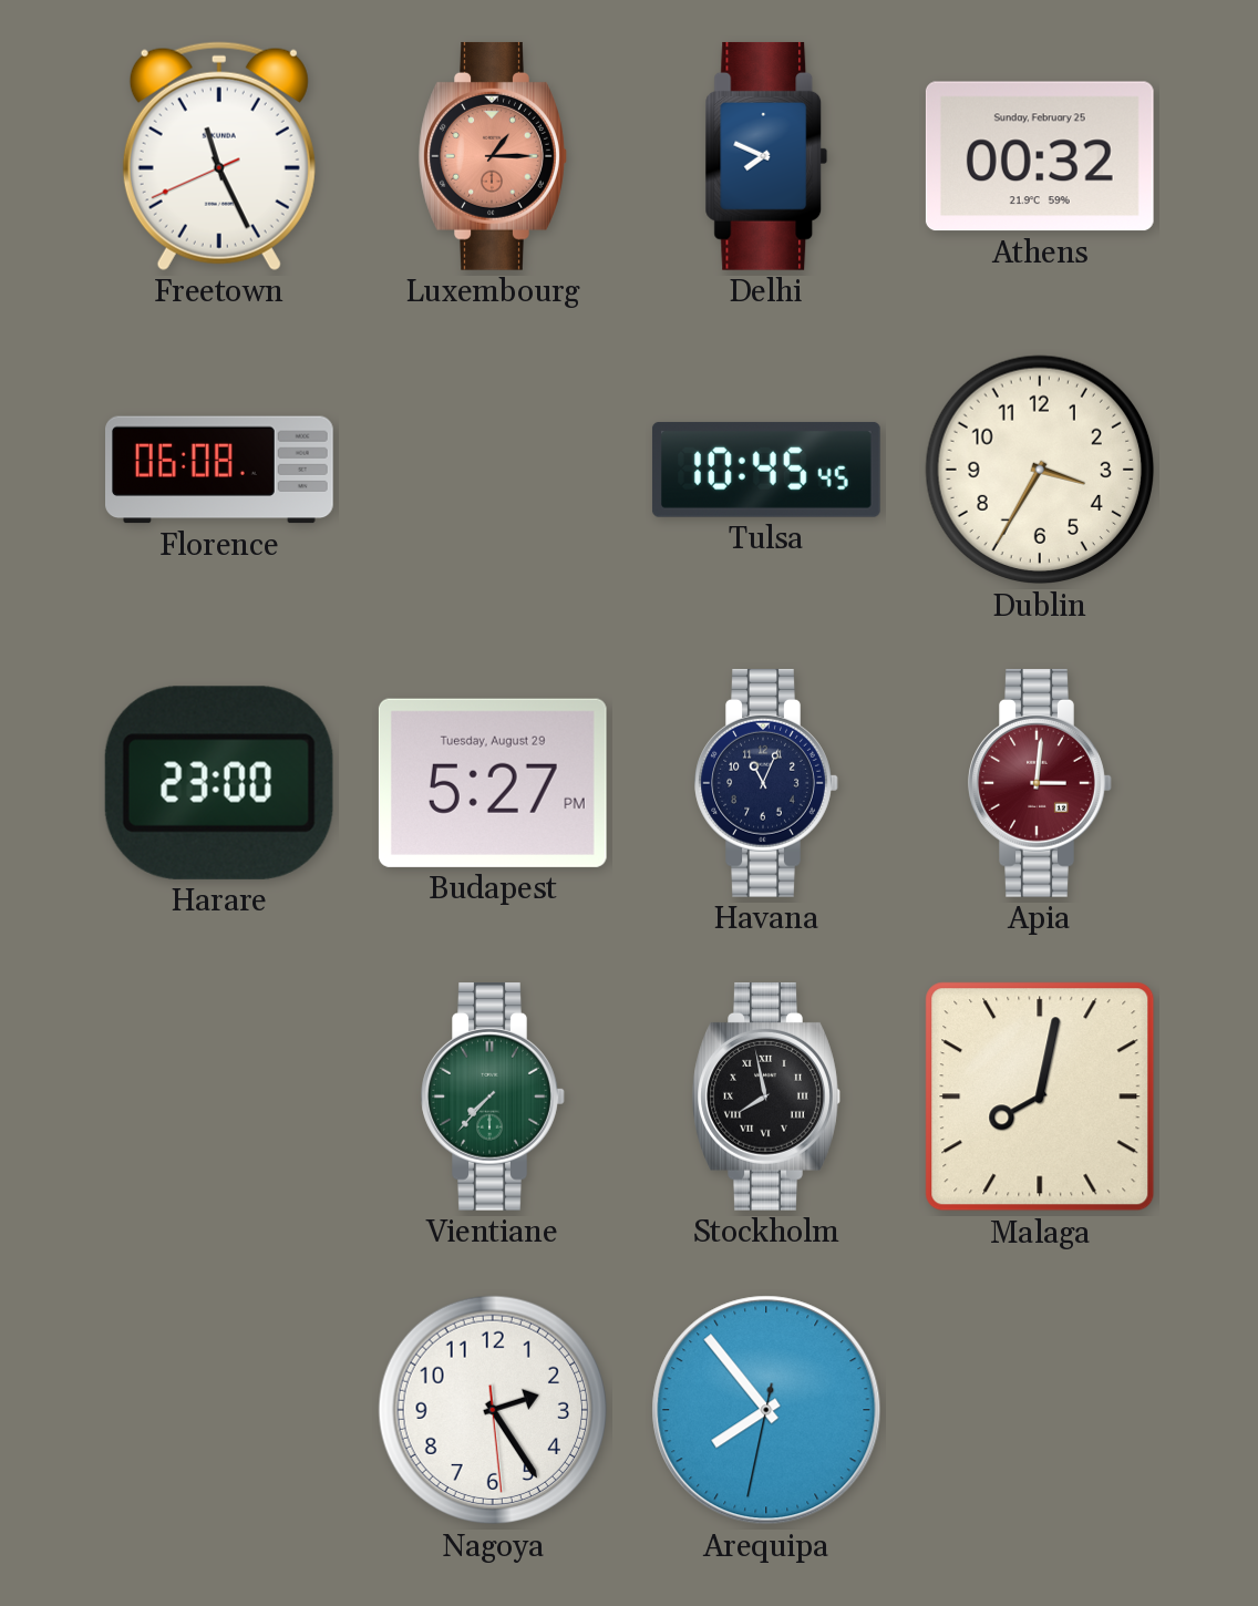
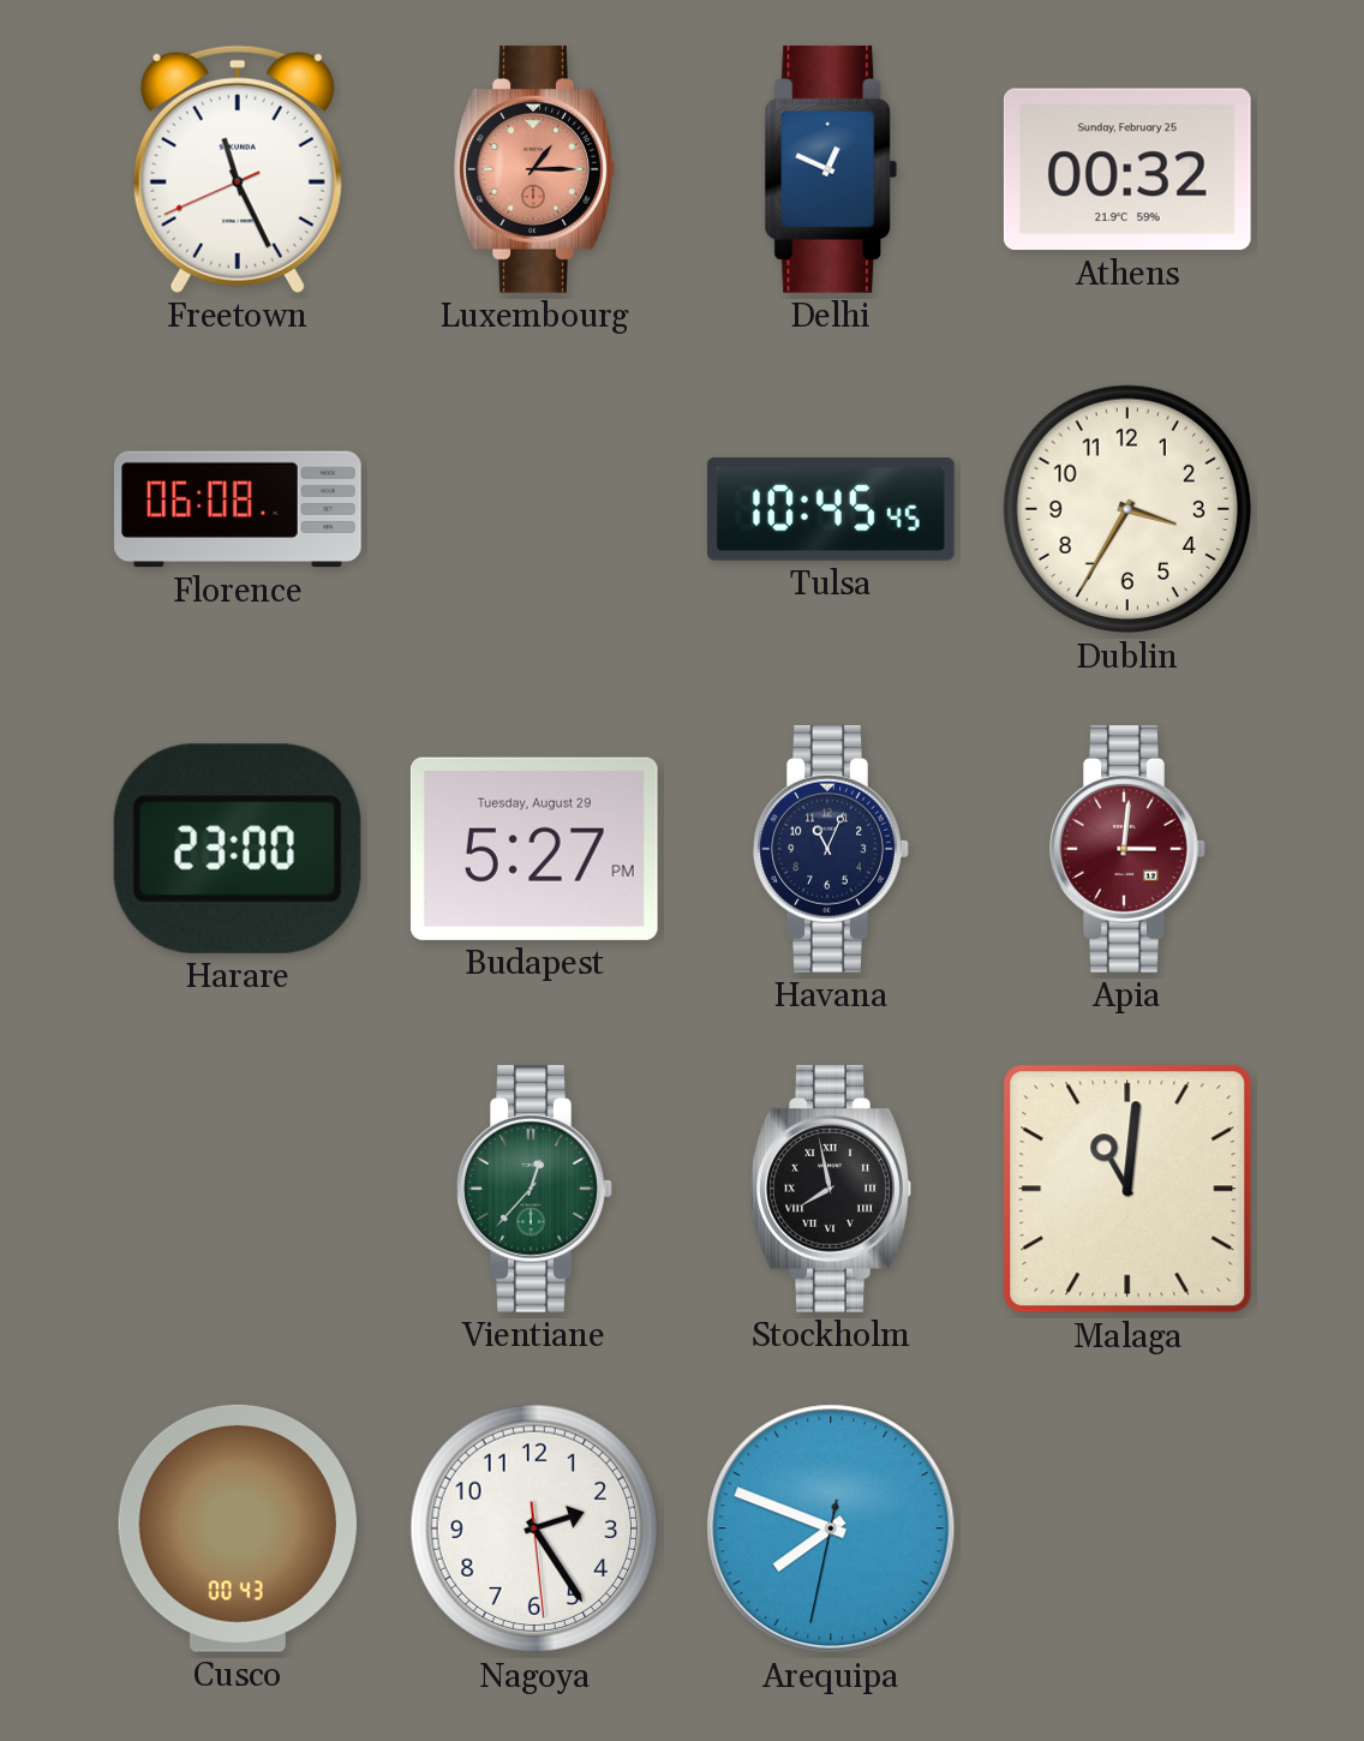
Delhi: 7:49 -> 12:49 (831, 169)
Vientiane: 7:37 -> 12:37 (534, 1189)
Malaga: 8:02 -> 11:01 (1127, 1189)
Cusco: none -> 00:43 (238, 1528)
Arequipa: 7:53 -> 7:48 (831, 1528)
